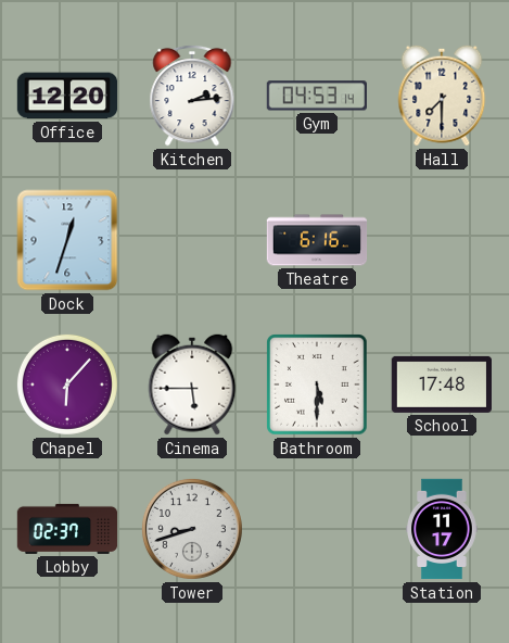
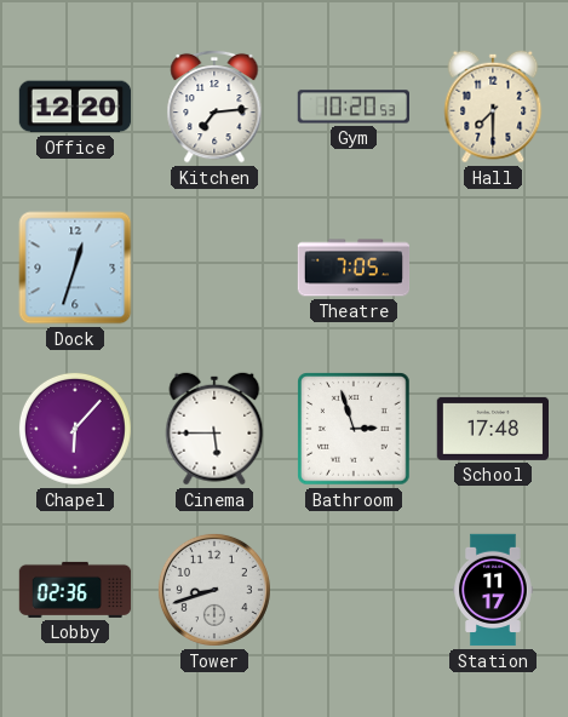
Kitchen: 2:14 -> 7:14 (214, 107)
Gym: 04:53 -> 10:20 (352, 107)
Theatre: 6:16 -> 7:05 (354, 268)
Bathroom: 5:30 -> 2:57 (354, 429)
Lobby: 02:37 -> 02:36 (75, 590)
